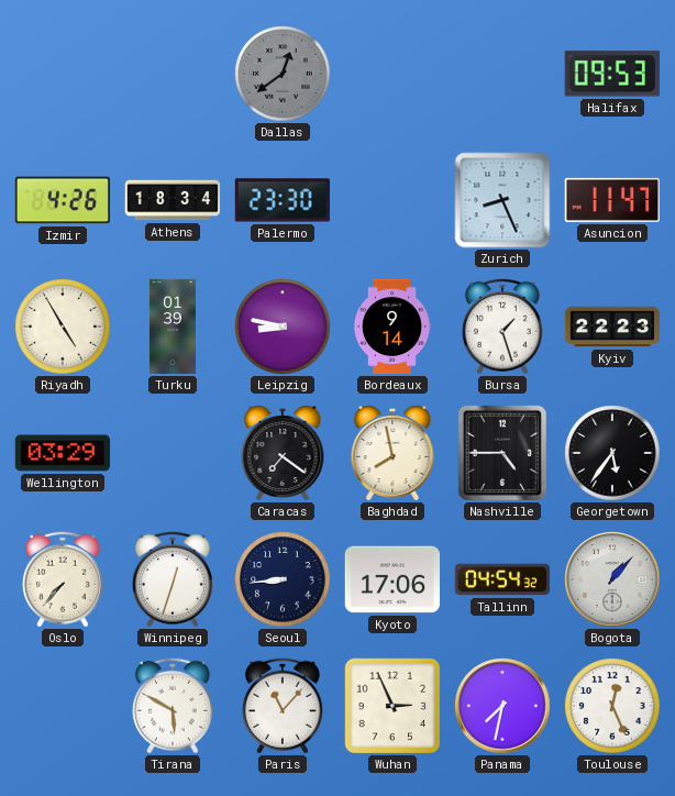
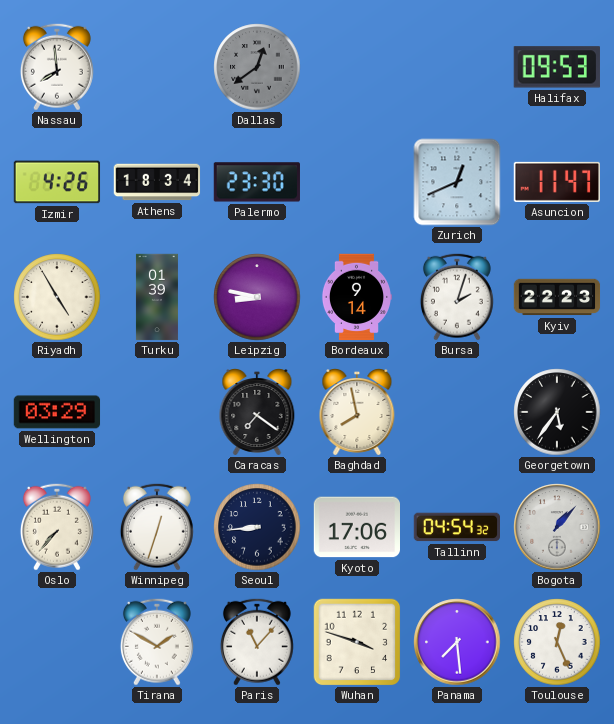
Nassau: none -> 7:59 (57, 67)
Zurich: 8:26 -> 12:41 (457, 182)
Bursa: 1:27 -> 2:03 (457, 297)
Nashville: 4:45 -> none (502, 452)
Tirana: 5:50 -> 1:50 (157, 642)
Wuhan: 2:56 -> 3:48 (357, 642)
Panama: 7:32 -> 7:29 (457, 642)
